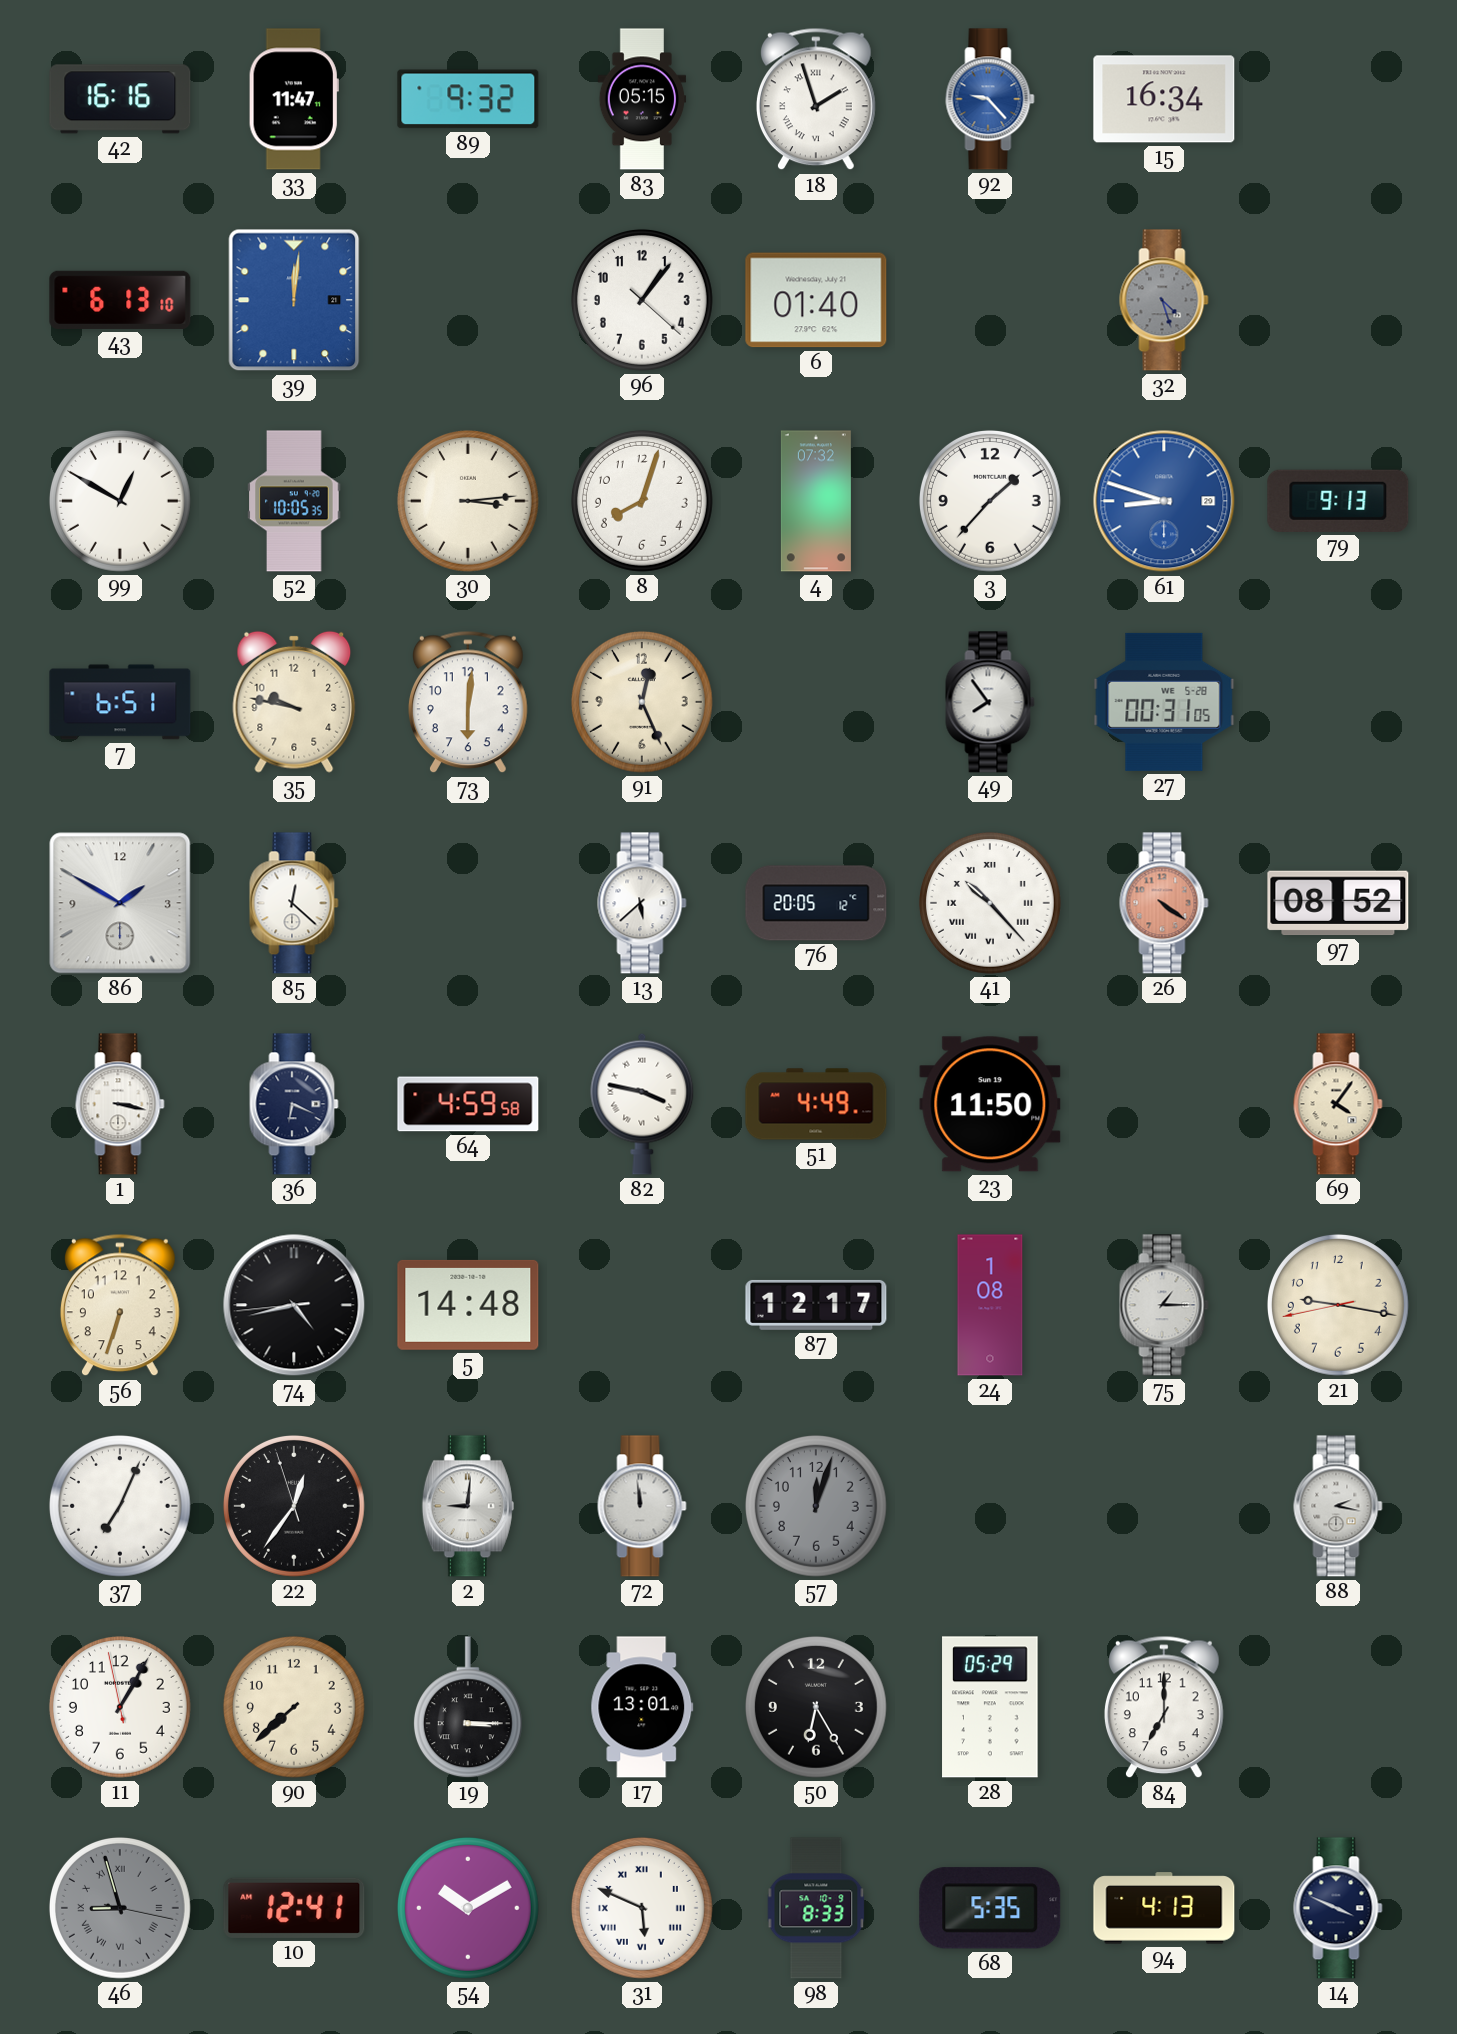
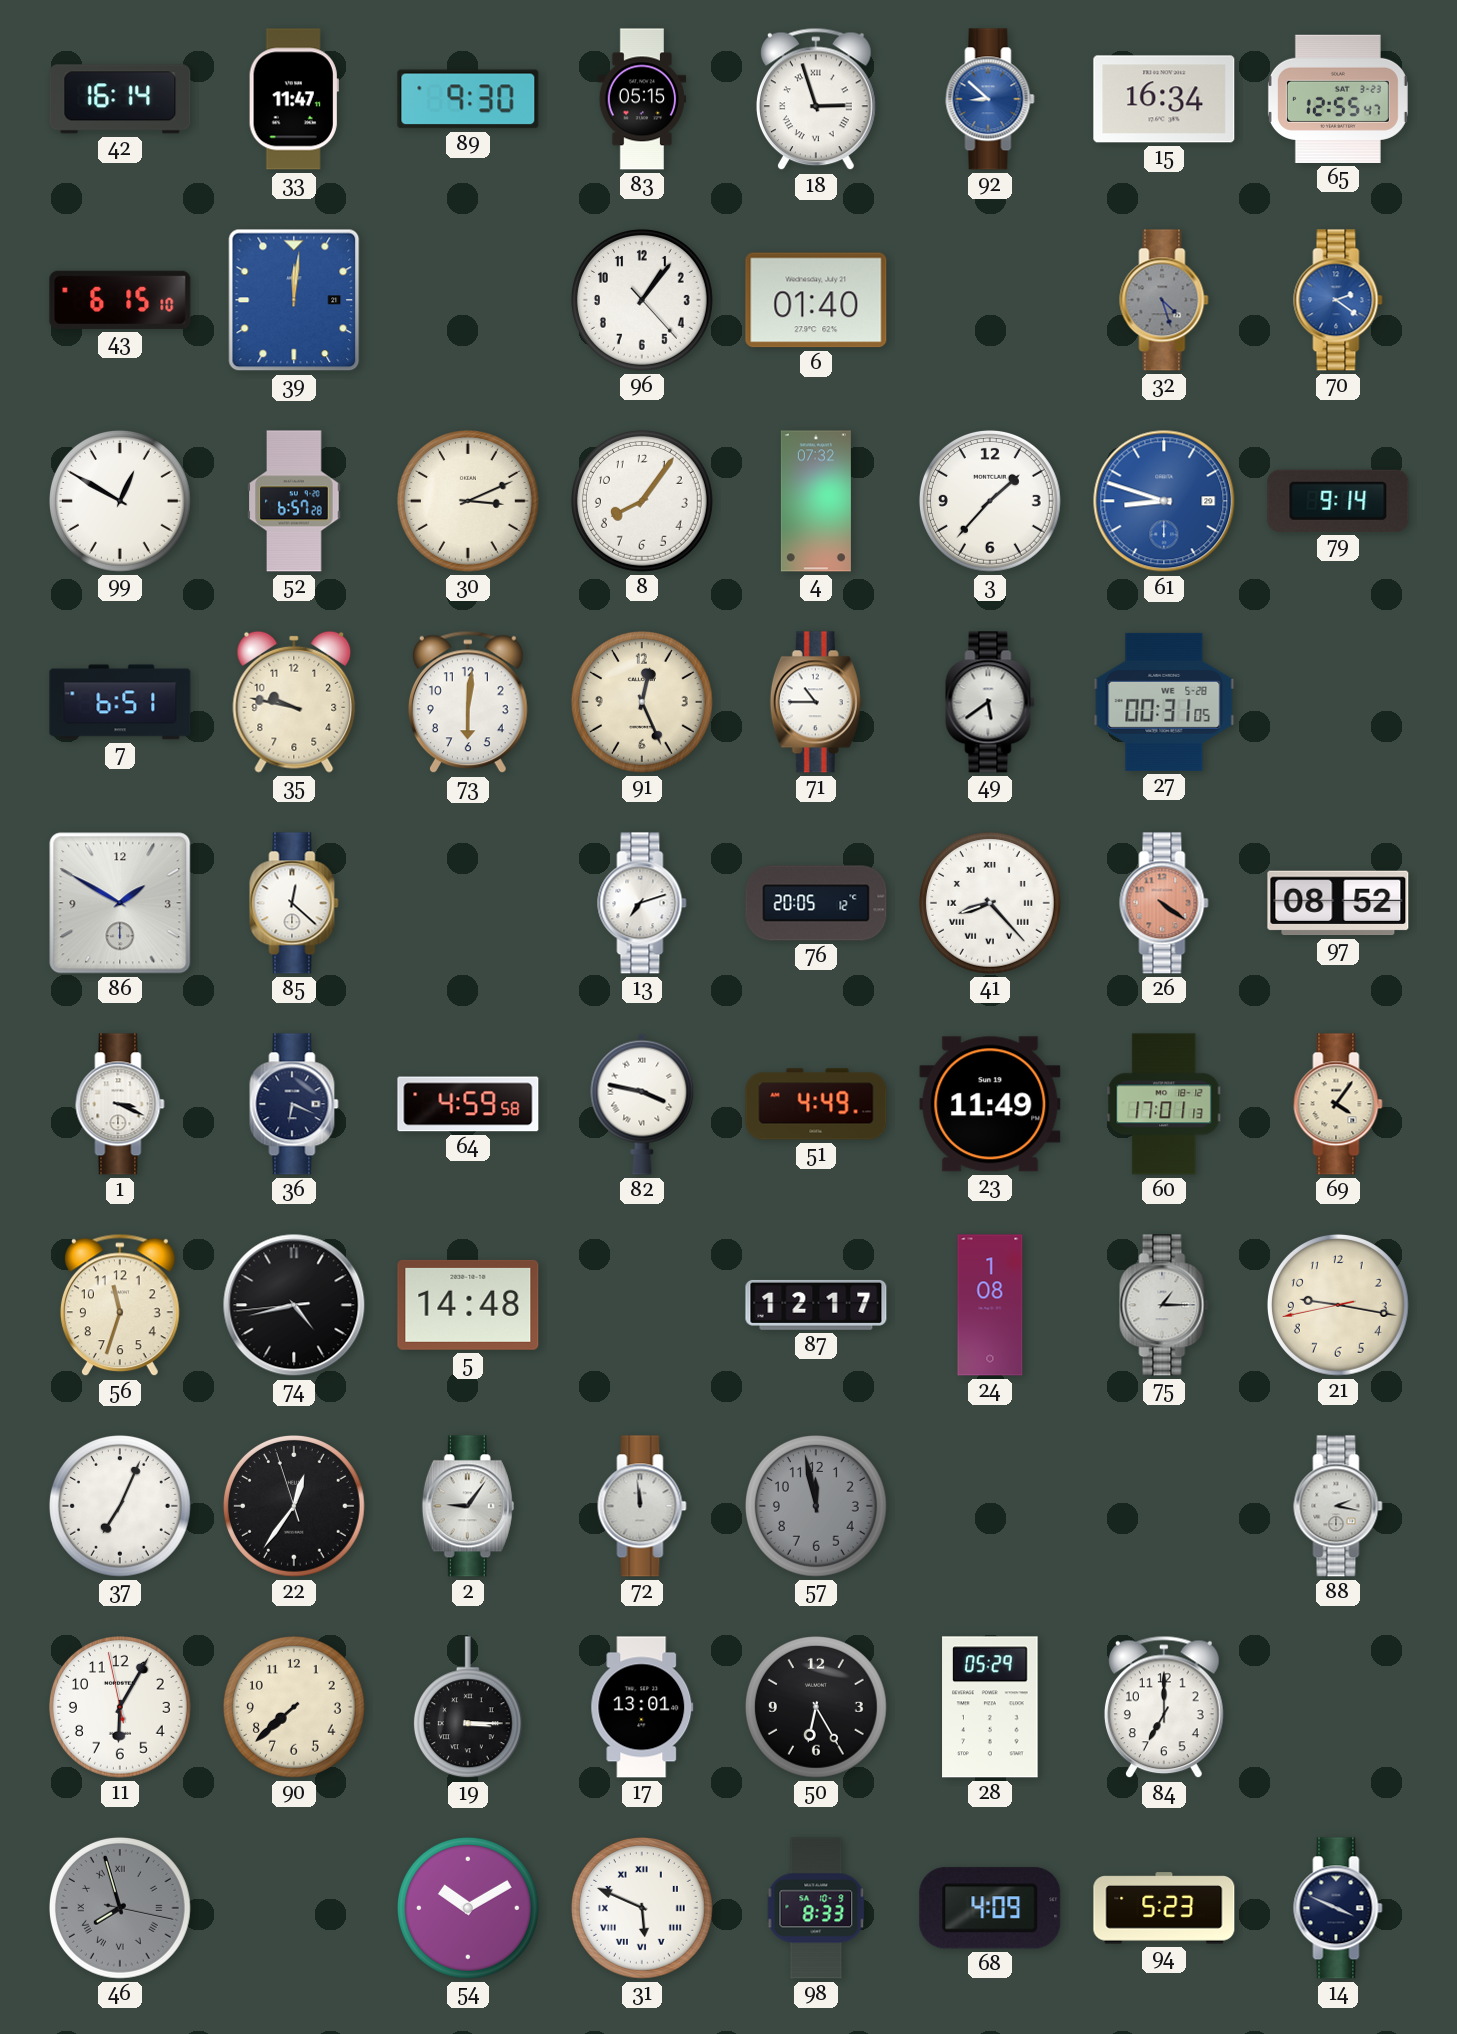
42: 16:16 -> 16:14 (120, 99)
89: 9:32 -> 9:30 (468, 99)
18: 1:57 -> 2:57 (816, 99)
92: 9:23 -> 8:52 (990, 99)
65: none -> 12:55 (1338, 99)
43: 6:13 -> 6:15 (120, 300)
96: 1:06:22 -> 1:06:23 (642, 300)
70: none -> 2:21 (1338, 300)
52: 10:05 -> 6:57 (294, 501)
30: 3:14 -> 3:11 (468, 501)
8: 8:03 -> 8:06 (642, 501)
79: 9:13 -> 9:14 (1338, 501)
71: none -> 10:45 (816, 702)
49: 7:54 -> 5:39 (990, 702)
13: 5:38 -> 7:12 (642, 903)
41: 10:23 -> 8:23 (990, 903)
1: 3:17 -> 3:19 (120, 1104)
23: 11:50 -> 11:49 (990, 1104)
60: none -> 17:01 (1164, 1104)
56: 6:33 -> 11:33 (120, 1305)
2: 9:01 -> 9:06 (468, 1506)
57: 12:03 -> 11:58 (816, 1506)
11: 1:04 -> 6:04 (120, 1707)
46: 8:57 -> 7:57 (120, 1908)
10: 12:41 -> none (294, 1908)
68: 5:35 -> 4:09 (990, 1908)
94: 4:13 -> 5:23 (1164, 1908)
